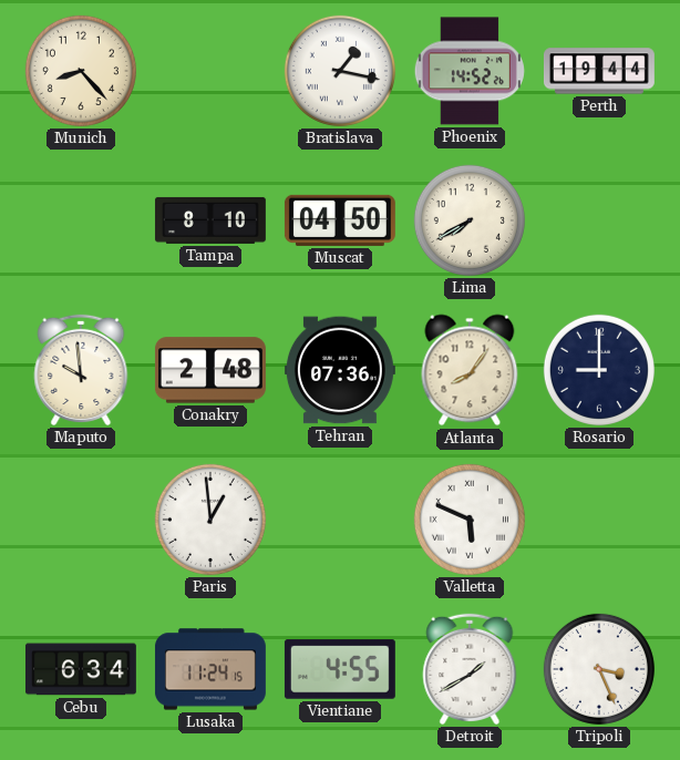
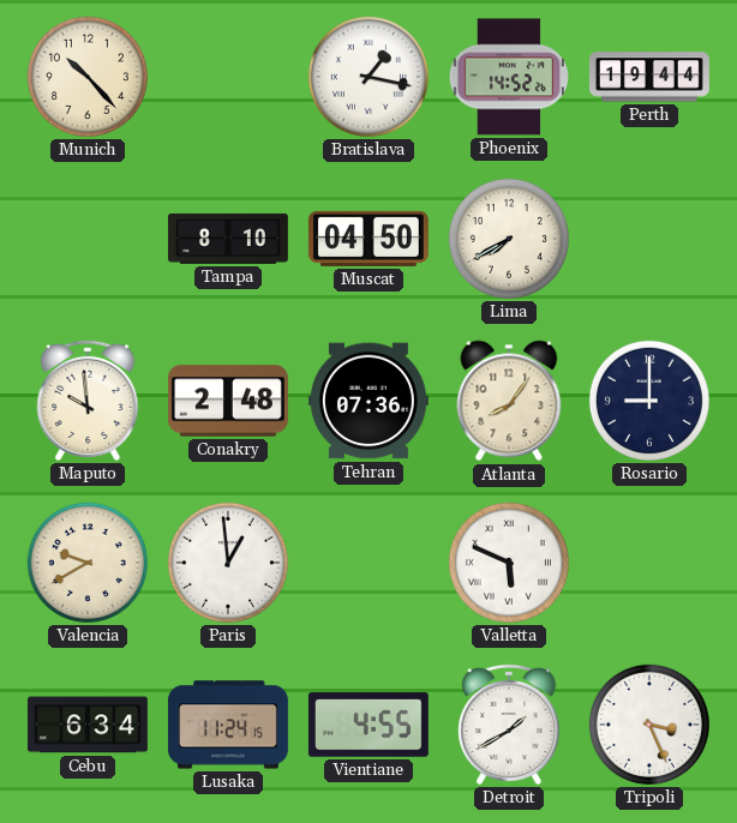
Munich: 8:23 -> 10:23 (88, 77)
Valencia: none -> 9:40 (88, 563)
